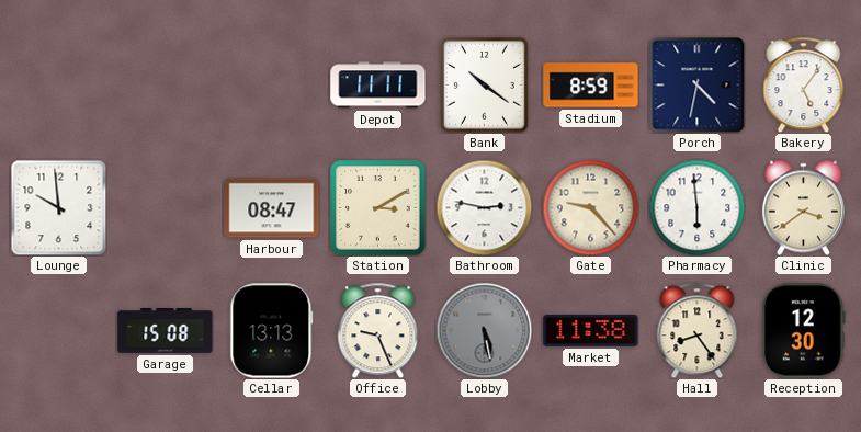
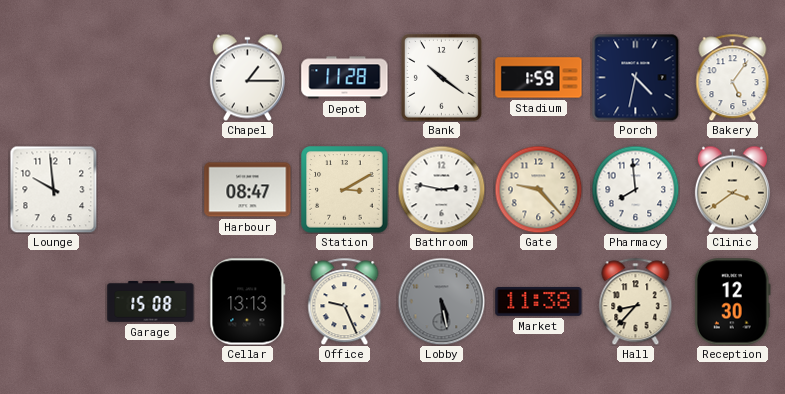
Chapel: none -> 1:15 (247, 77)
Depot: 11:11 -> 11:28 (345, 78)
Stadium: 8:59 -> 1:59 (539, 78)
Pharmacy: 5:59 -> 7:59 (635, 189)
Hall: 8:24 -> 8:37 (636, 301)
